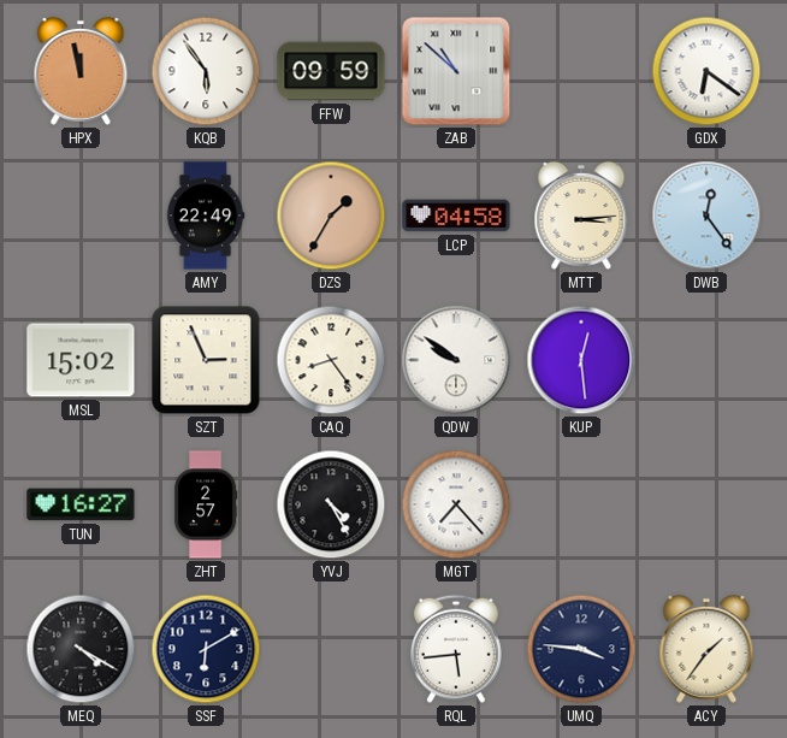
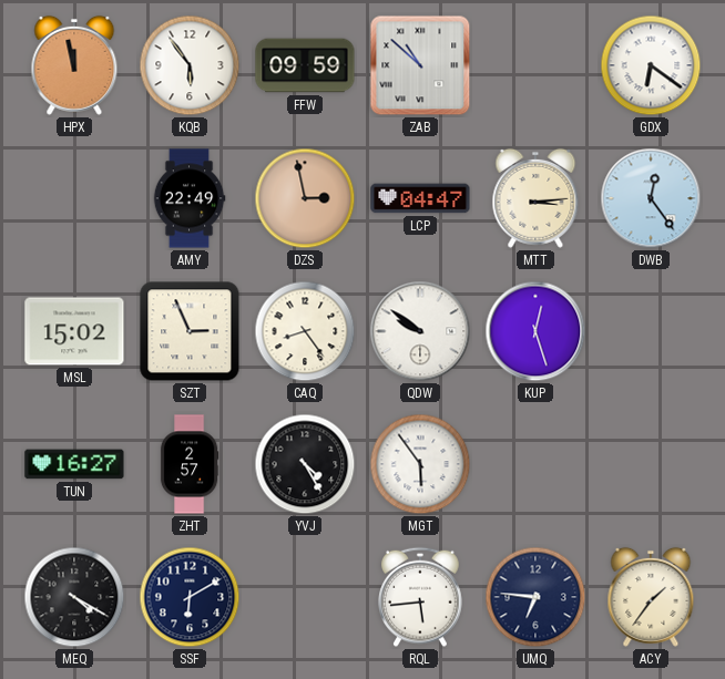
DZS: 1:35 -> 2:58 (305, 198)
LCP: 04:58 -> 04:47 (420, 198)
KUP: 12:29 -> 12:27 (535, 331)
MGT: 7:23 -> 5:54 (420, 464)
UMQ: 3:46 -> 6:46 (535, 597)
